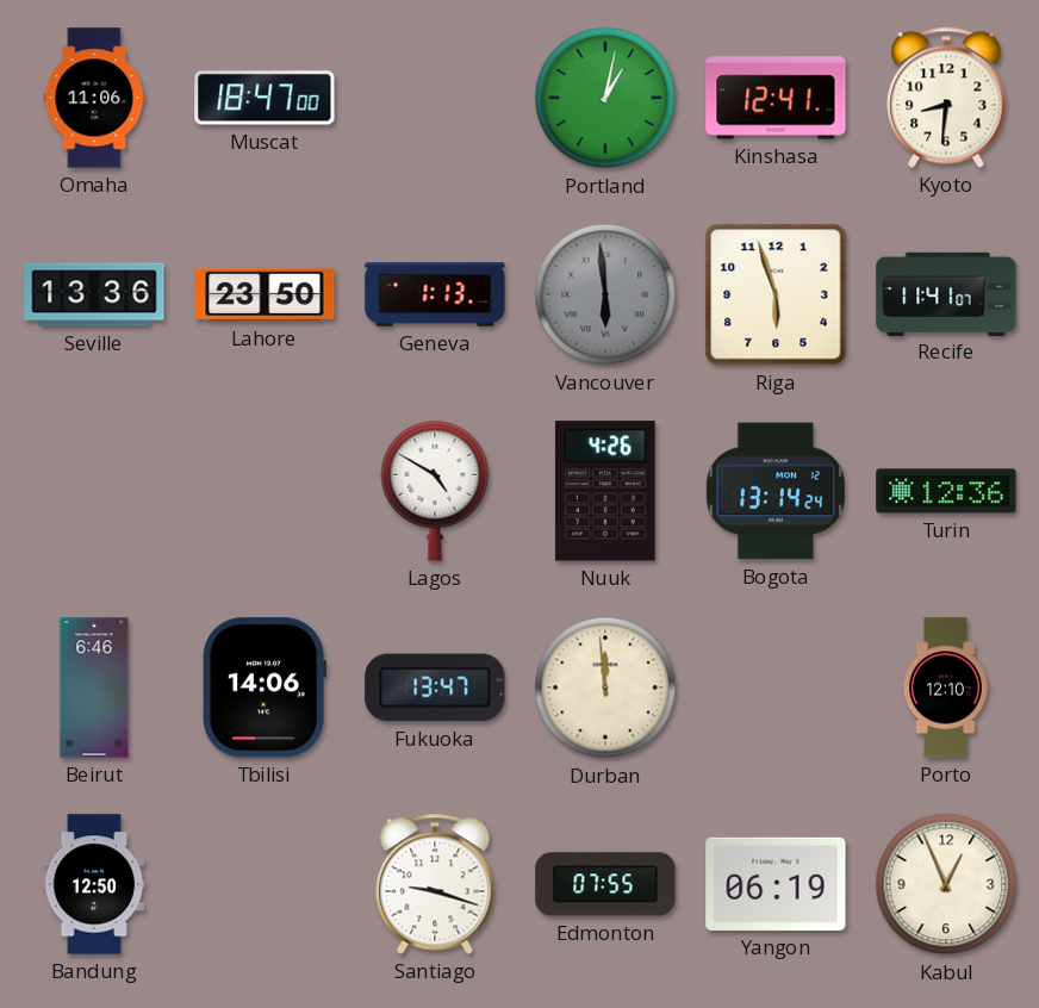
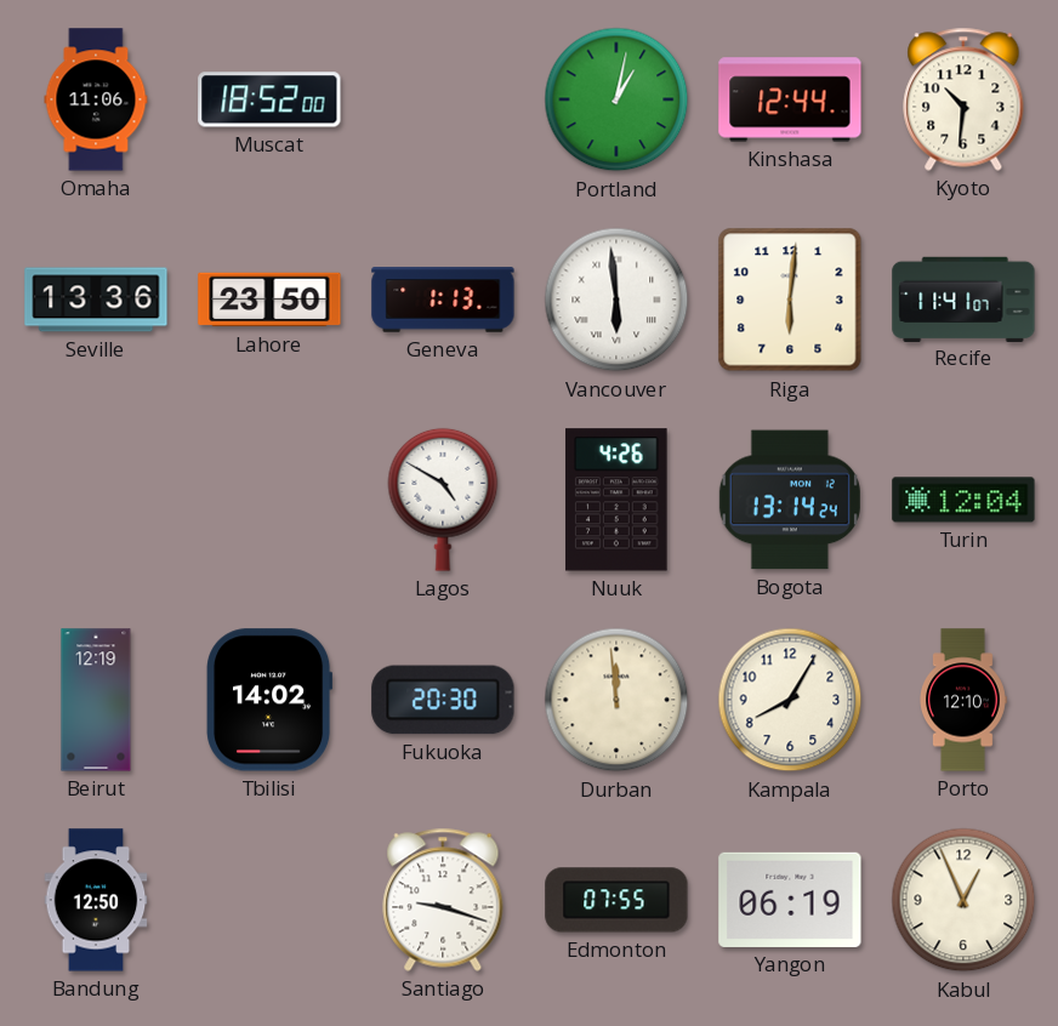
Muscat: 18:47 -> 18:52 (269, 99)
Kinshasa: 12:41 -> 12:44 (790, 99)
Kyoto: 8:31 -> 10:31 (963, 99)
Vancouver dial: grey -> white (616, 300)
Riga: 5:57 -> 6:01 (790, 300)
Turin: 12:36 -> 12:04 (963, 500)
Beirut: 6:46 -> 12:19 (96, 700)
Tbilisi: 14:06 -> 14:02 (269, 700)
Fukuoka: 13:47 -> 20:30 (443, 700)
Kampala: none -> 8:05 (790, 700)
